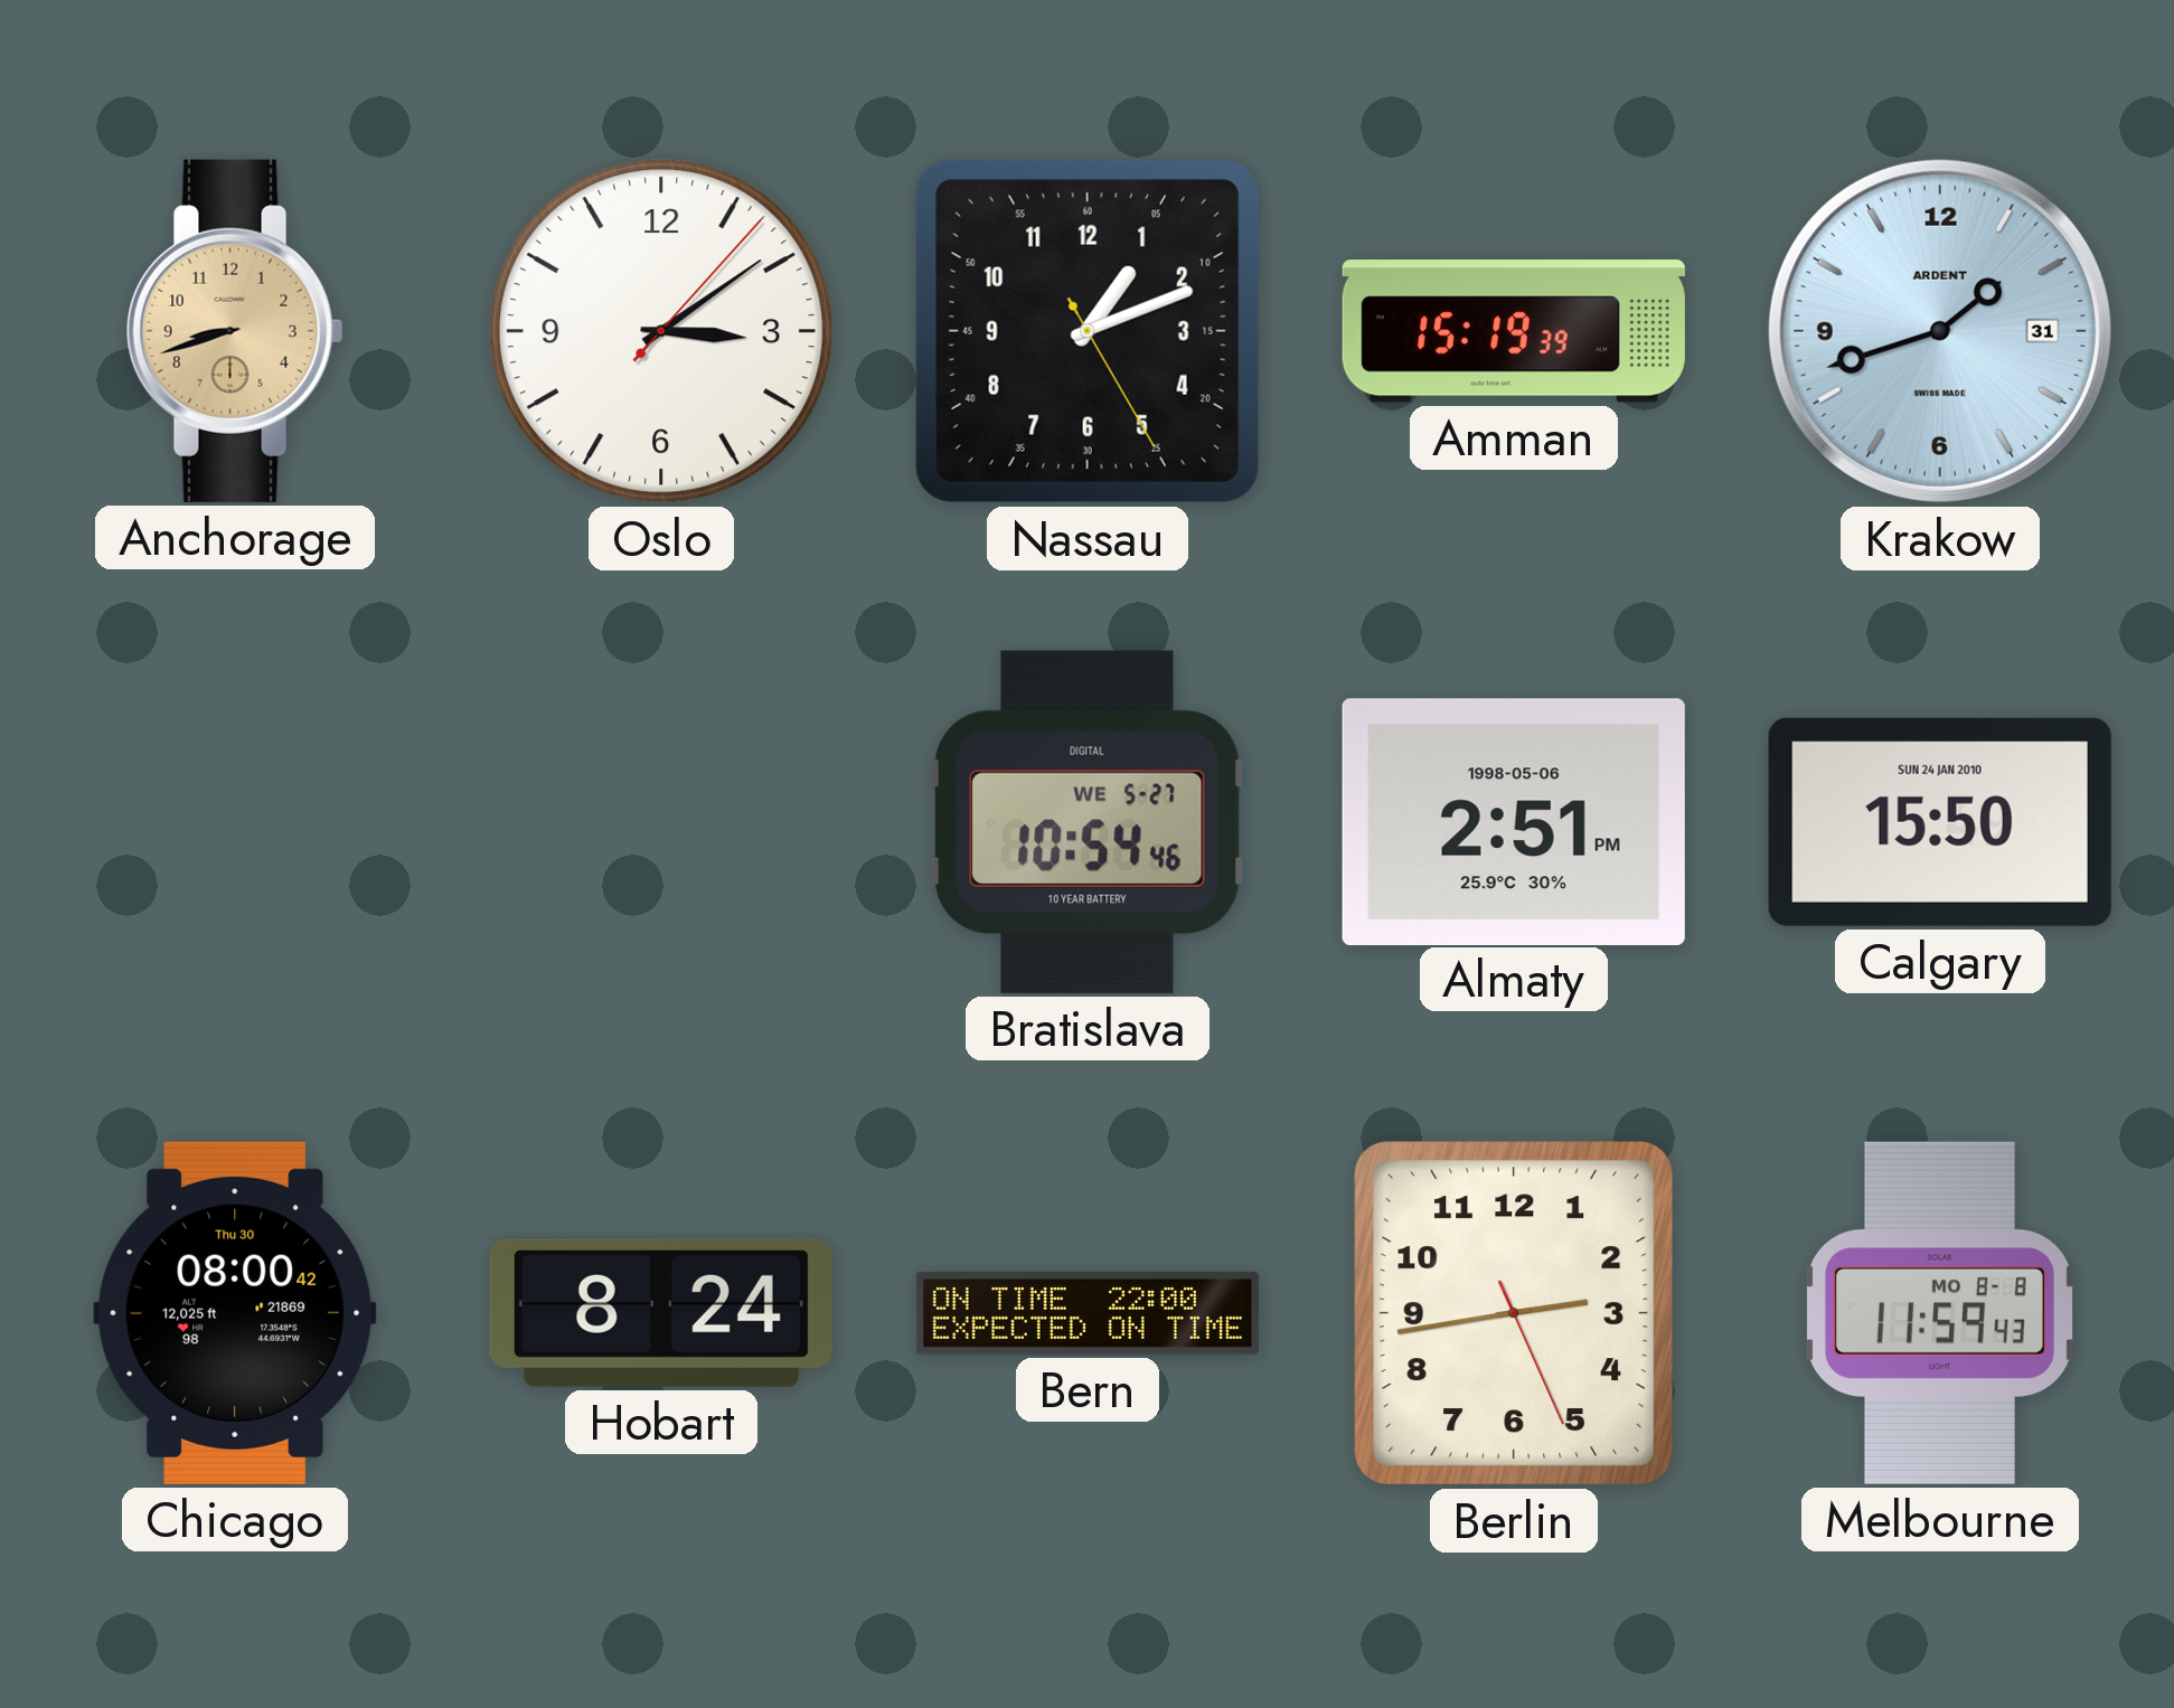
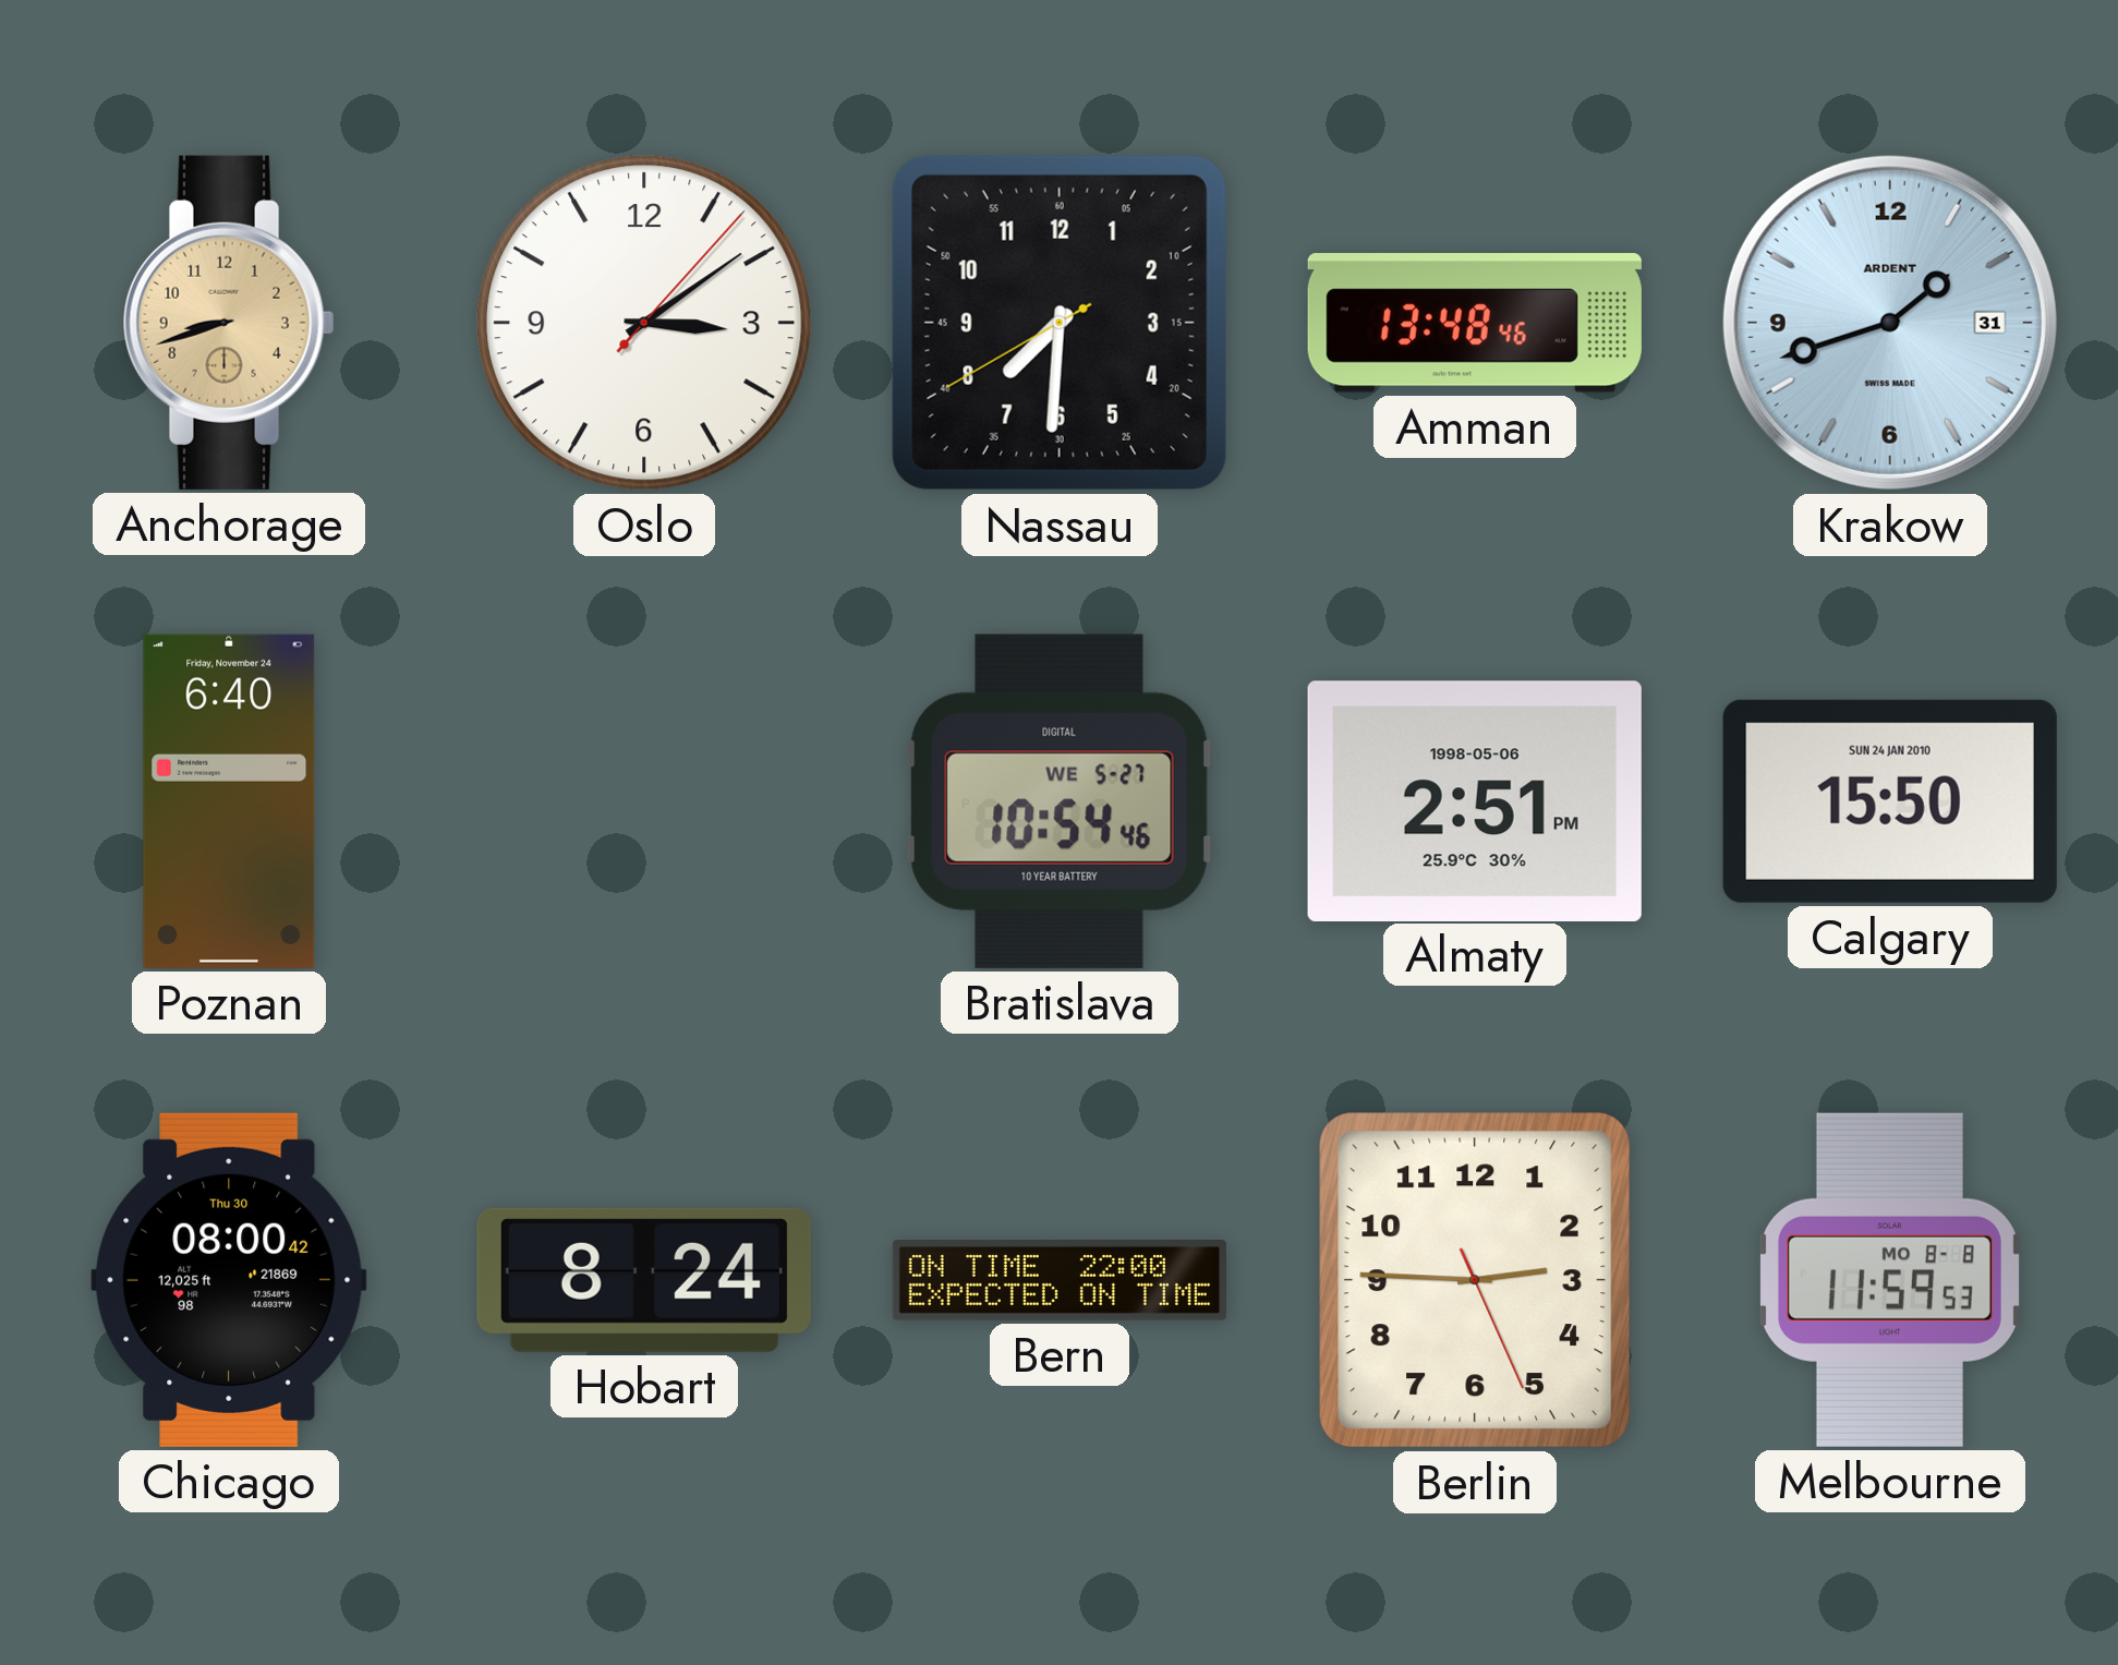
Nassau: 1:11 -> 7:30 (1060, 323)
Amman: 15:19 -> 13:48 (1475, 324)
Poznan: none -> 6:40 (229, 801)
Berlin: 2:43 -> 2:45 (1475, 1280)
Melbourne: 11:59:43 -> 11:59:53 (1890, 1280)
